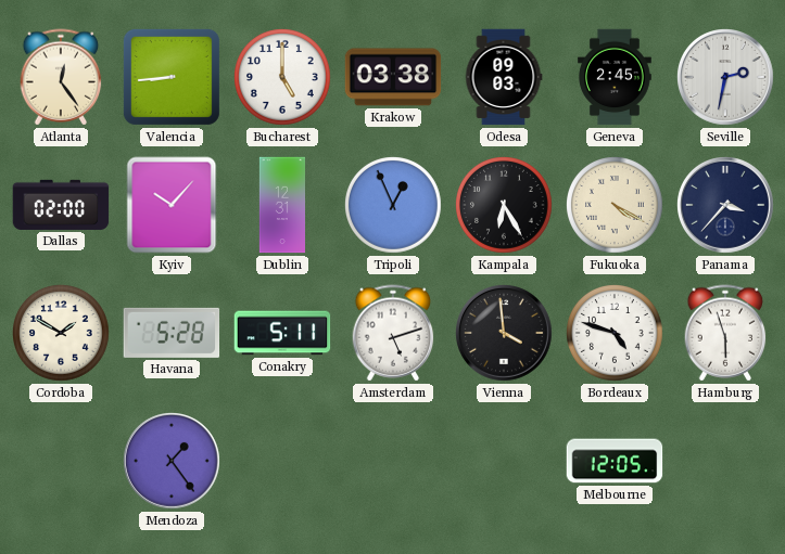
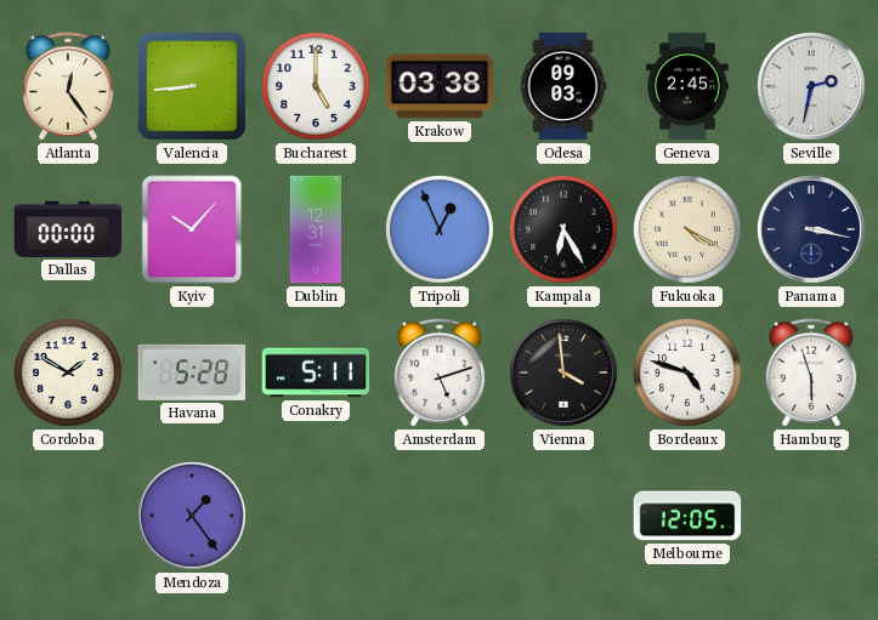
Dallas: 02:00 -> 00:00 (68, 229)
Panama: 3:37 -> 3:17 (812, 231)
